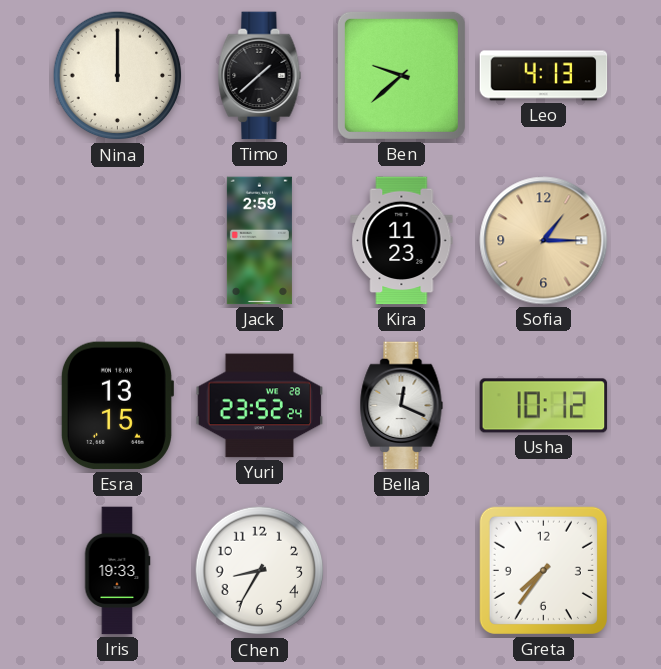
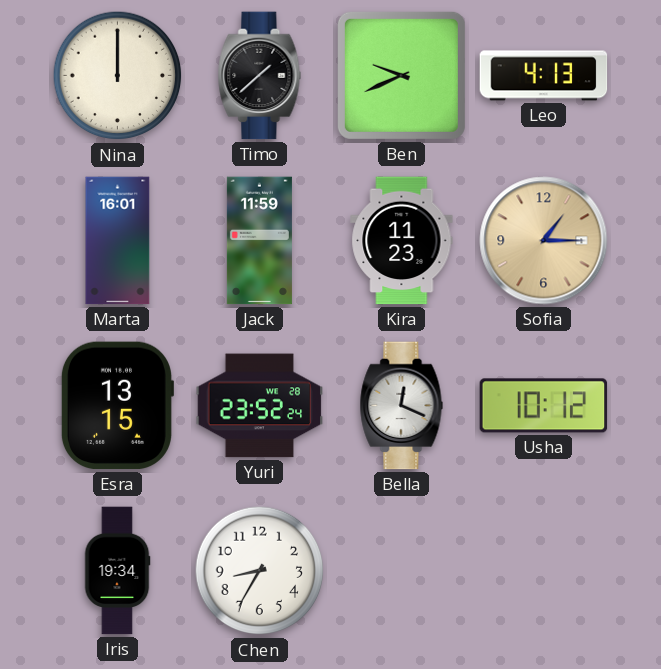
Ben: 9:38 -> 9:41 (401, 75)
Marta: none -> 16:01 (118, 241)
Jack: 2:59 -> 11:59 (259, 241)
Iris: 19:33 -> 19:34 (117, 571)
Greta: 7:36 -> none (543, 570)
